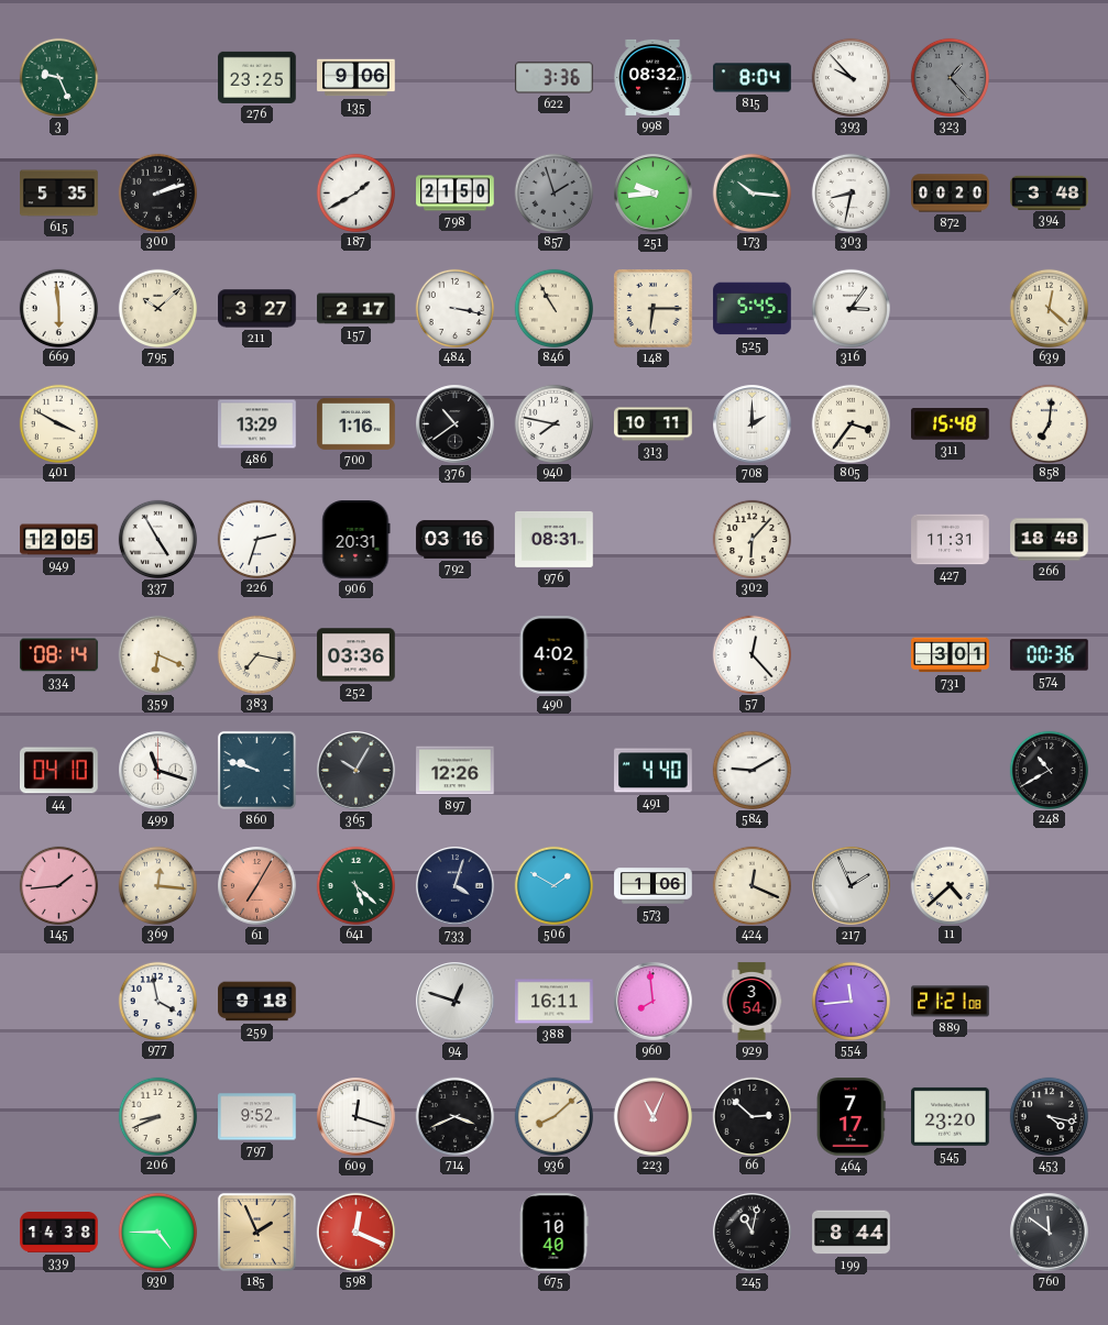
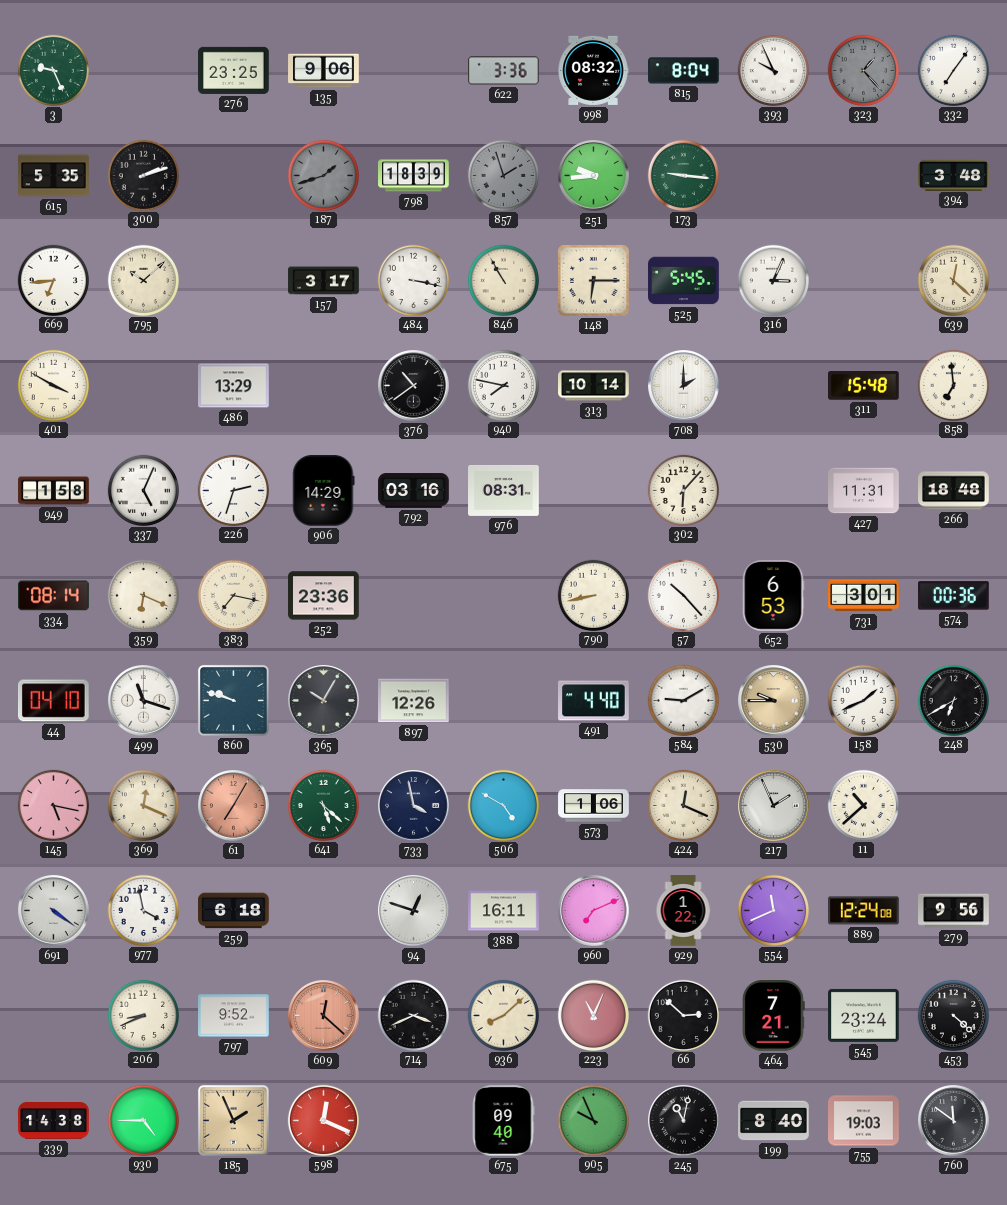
393: 9:53 -> 9:56 (773, 70)
332: none -> 7:06 (953, 70)
187: 1:40 -> 1:42 (323, 175)
187 dial: white -> grey (323, 175)
798: 21:50 -> 18:39 (414, 176)
173: 10:16 -> 9:16 (683, 175)
303: 8:32 -> none (851, 192)
872: 00:20 -> none (951, 194)
669: 5:59 -> 6:44 (53, 280)
211: 3:27 -> none (257, 309)
157: 2:17 -> 3:17 (324, 281)
316: 3:06 -> 3:04 (773, 280)
700: 1:16 -> none (356, 423)
313: 10:11 -> 10:14 (594, 386)
805: 3:36 -> none (851, 423)
858: 7:01 -> 6:59 (953, 385)
949: 12:05 -> 1:58 (54, 491)
337: 4:55 -> 5:04 (143, 490)
906: 20:31 -> 14:29 (324, 491)
252: 03:36 -> 23:36 (324, 596)
490: 4:02 -> none (553, 655)
790: none -> 8:43 (593, 595)
57: 12:23 -> 10:23 (683, 595)
652: none -> 6:53 (773, 596)
530: none -> 9:45 (774, 701)
158: none -> 1:41 (863, 700)
248: 10:40 -> 6:40 (953, 700)
145: 1:44 -> 5:17 (53, 805)
369: 12:16 -> 12:19 (143, 805)
733: 4:03 -> 3:58 (414, 806)
506: 1:50 -> 4:50 (503, 805)
11: 4:38 -> 10:38 (863, 805)
691: none -> 4:21 (54, 911)
259: 9:18 -> 6:18 (234, 911)
960: 7:59 -> 7:11 (594, 911)
929: 3:54 -> 1:22 (683, 911)
554: 11:44 -> 11:41 (773, 910)
889: 21:21 -> 12:24 (864, 911)
279: none -> 9:56 (954, 911)
609: 12:18 -> 12:22 (324, 1016)
609 dial: white -> salmon (324, 1016)
464: 7:17 -> 7:21 (774, 1016)
545: 23:20 -> 23:24 (864, 1015)
453: 4:17 -> 4:22 (953, 1015)
675: 10:40 -> 09:40 (503, 1121)
905: none -> 9:56 (593, 1120)
199: 8:44 -> 8:40 (774, 1121)
755: none -> 19:03 (864, 1121)
